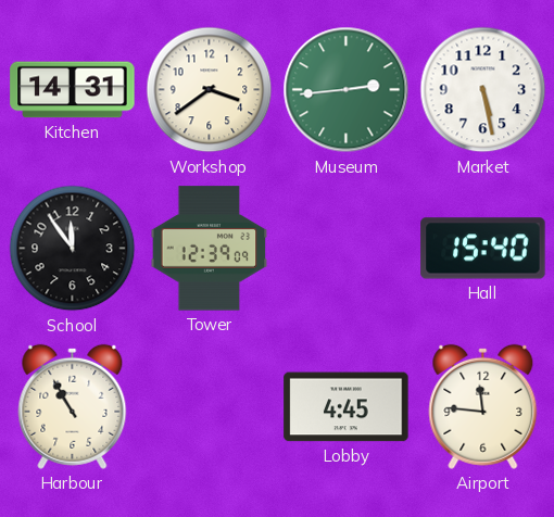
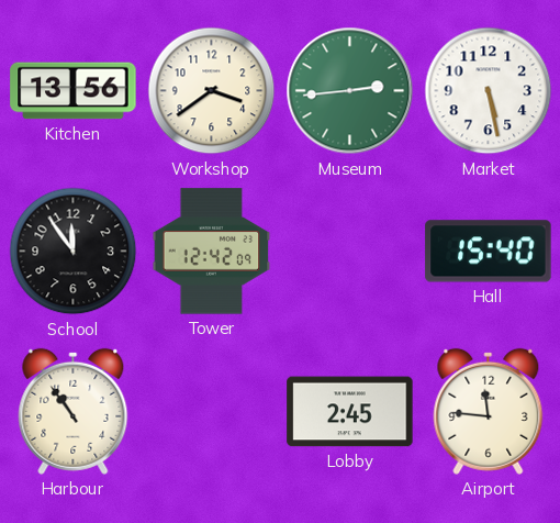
Kitchen: 14:31 -> 13:56 (74, 91)
Tower: 12:39 -> 12:42 (212, 252)
Harbour: 10:55 -> 10:54 (74, 411)
Lobby: 4:45 -> 2:45 (350, 412)
